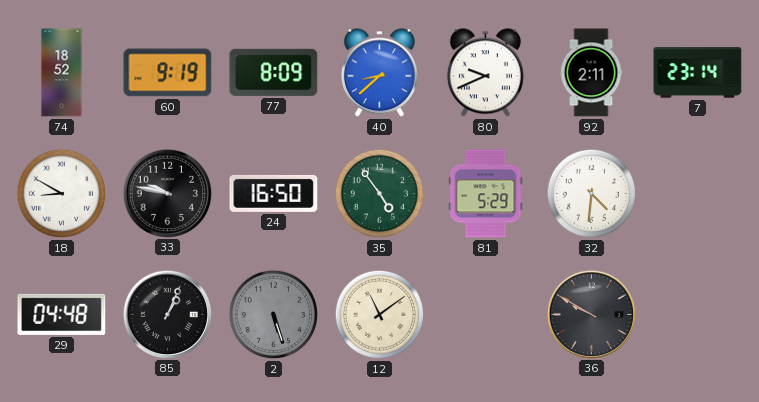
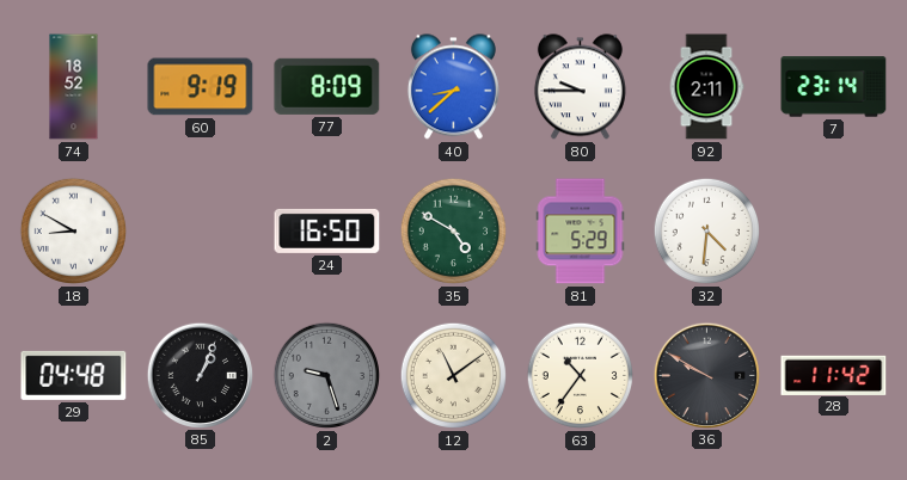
80: 9:41 -> 9:45 (580, 87)
33: 9:47 -> none (167, 193)
35: 4:54 -> 4:50 (454, 232)
2: 5:27 -> 9:27 (327, 376)
63: none -> 10:36 (581, 376)
28: none -> 11:42 (834, 375)
